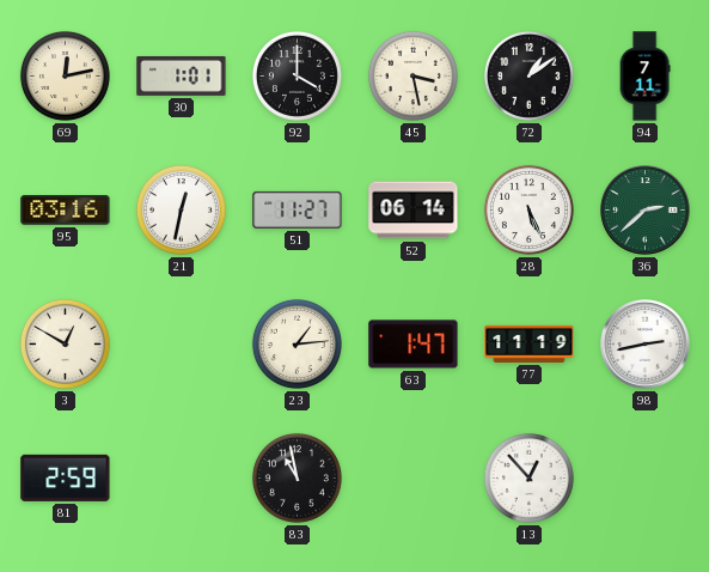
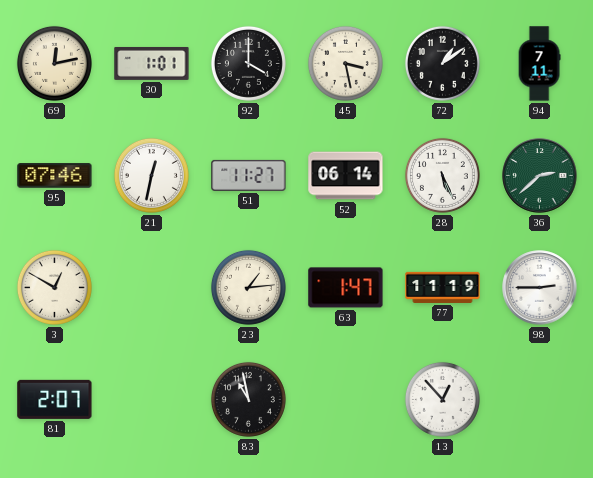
95: 03:16 -> 07:46 (55, 176)
98: 2:43 -> 2:45 (540, 288)
81: 2:59 -> 2:07 (55, 399)
